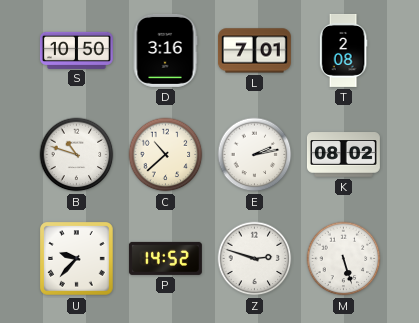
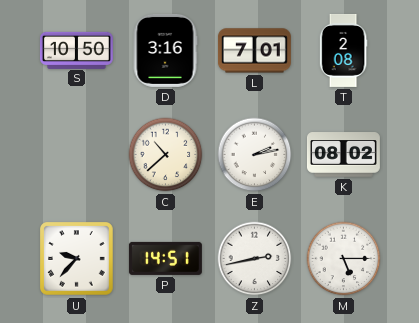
B: 10:48 -> none (77, 155)
P: 14:52 -> 14:51 (165, 258)
Z: 2:48 -> 2:43 (255, 259)
M: 5:27 -> 5:15 (344, 259)
